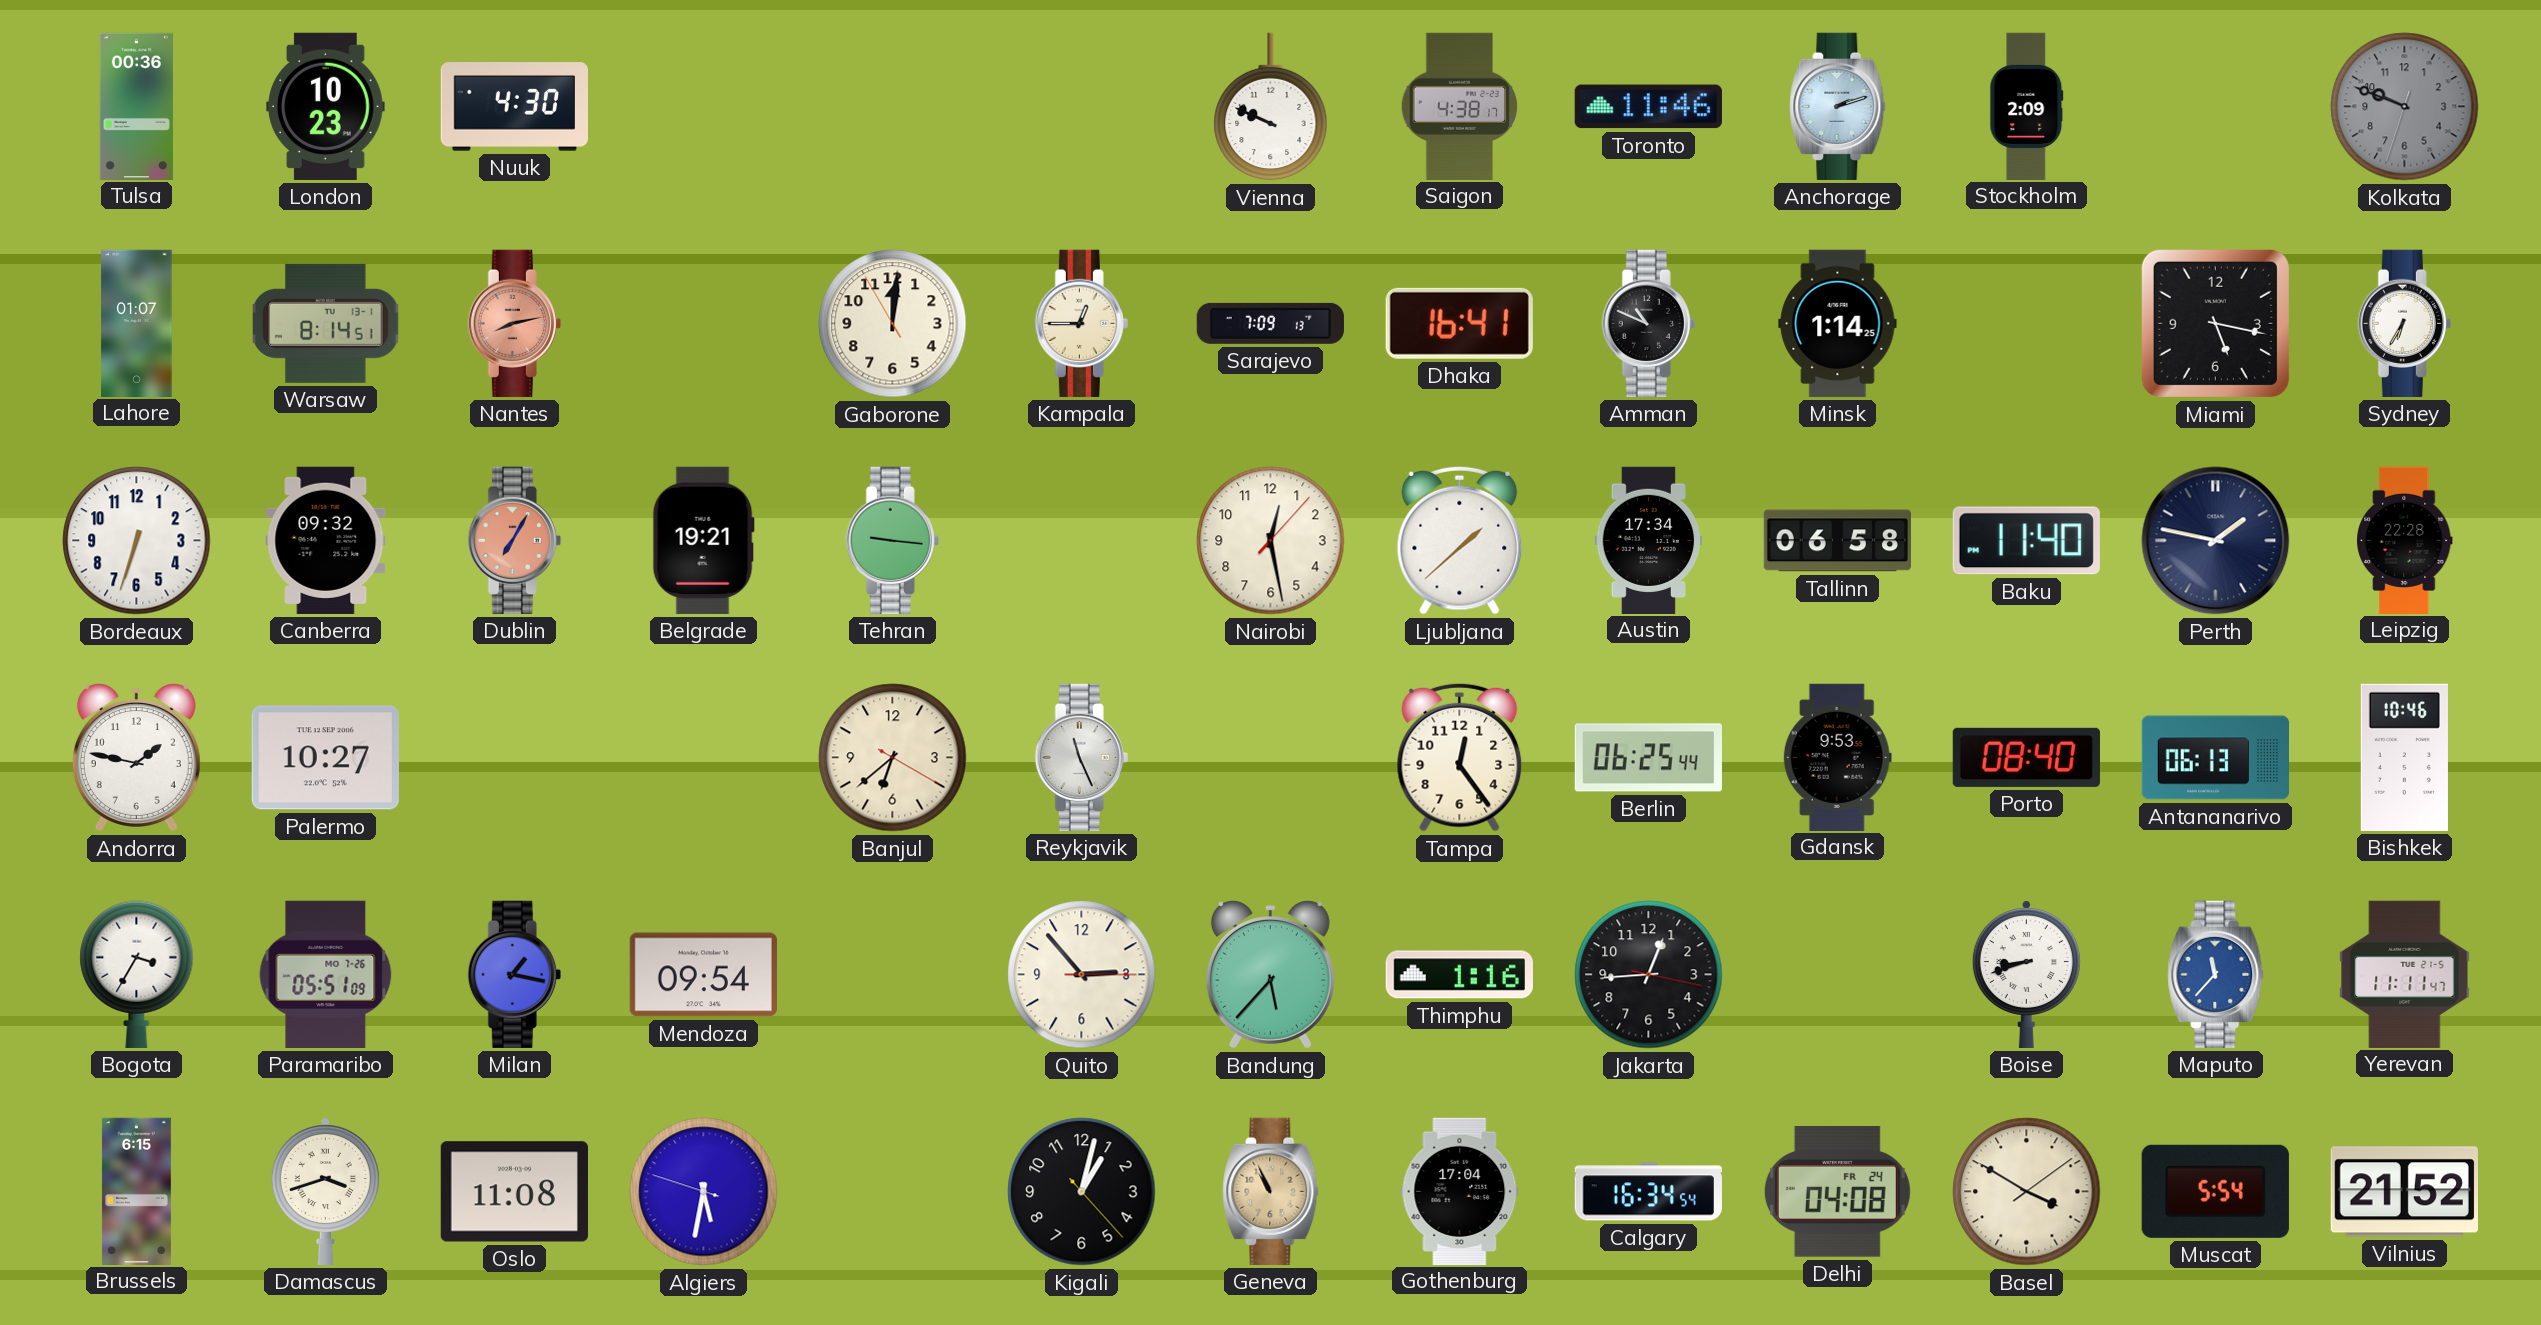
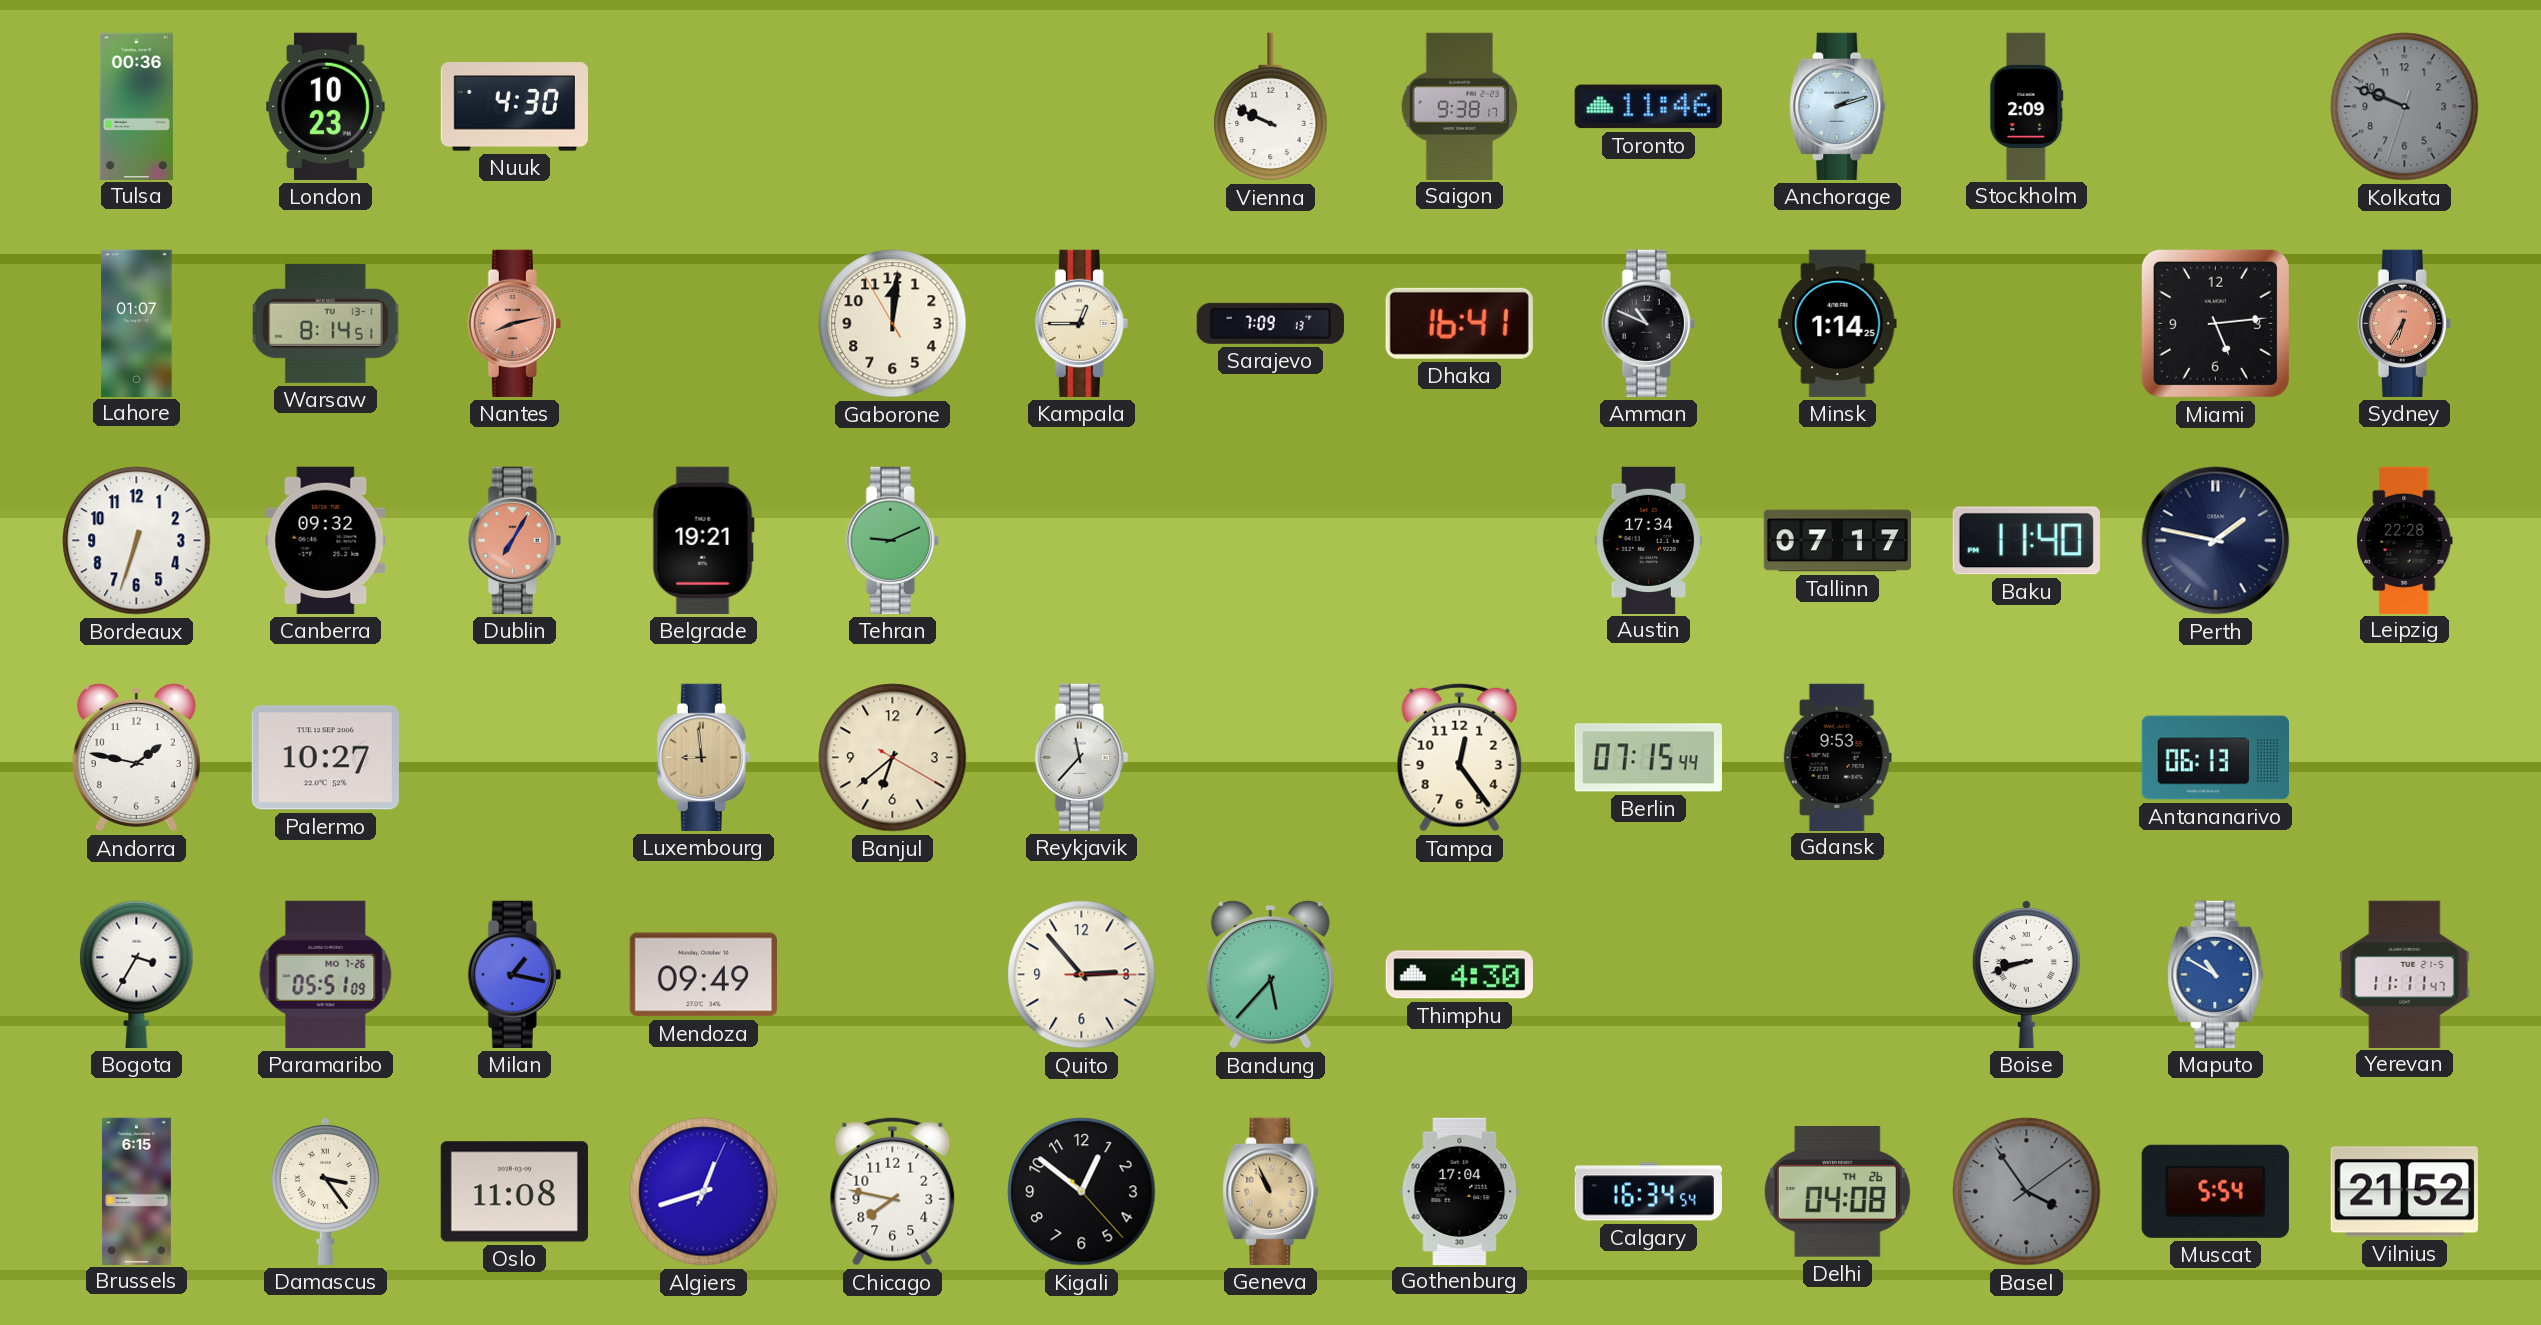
Saigon: 4:38 -> 9:38 (1460, 106)
Miami: 5:17 -> 5:14 (2215, 323)
Sydney dial: white -> salmon (2404, 323)
Tehran: 9:16 -> 9:11 (892, 540)
Nairobi: 12:28 -> none (1271, 541)
Ljubljana: 1:38 -> none (1460, 540)
Tallinn: 06:58 -> 07:17 (1837, 541)
Luxembourg: none -> 8:59 (703, 757)
Reykjavik: 11:26 -> 11:37 (1081, 757)
Berlin: 06:25 -> 07:15 (1648, 758)
Porto: 08:40 -> none (2026, 757)
Bishkek: 10:46 -> none (2404, 757)
Mendoza: 09:54 -> 09:49 (703, 975)
Thimphu: 1:16 -> 4:30 (1459, 975)
Jakarta: 12:44 -> none (1649, 975)
Maputo: 11:37 -> 10:50 (2216, 974)
Damascus: 3:42 -> 3:24 (325, 1191)
Algiers: 5:31 -> 12:42 (704, 1192)
Chicago: none -> 7:47 (893, 1191)
Kigali: 1:02 -> 12:51 (1082, 1192)
Delhi date: FR 24 -> TH 26 (1837, 1192)
Basel: 3:50 -> 3:54 (2027, 1192)
Basel dial: cream -> grey (2027, 1192)
